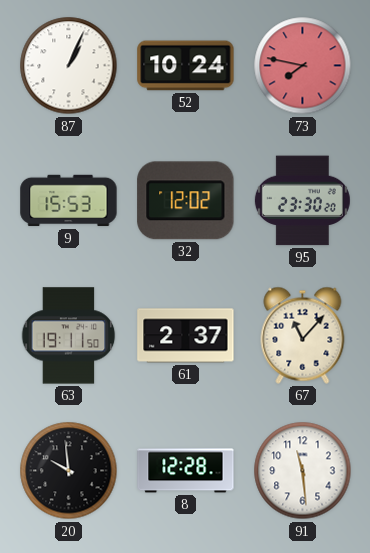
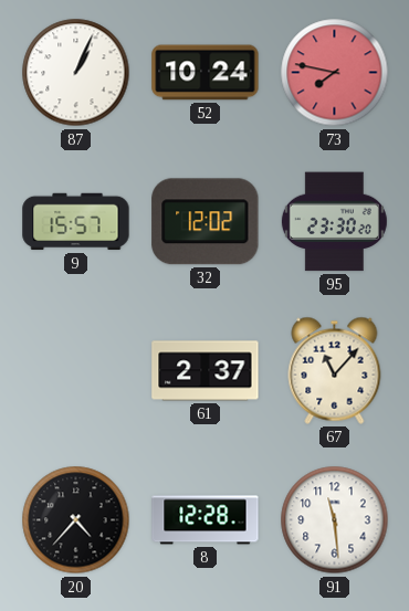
9: 15:53 -> 15:57 (76, 222)
63: 19:11 -> none (69, 336)
20: 9:59 -> 4:37 (76, 520)
